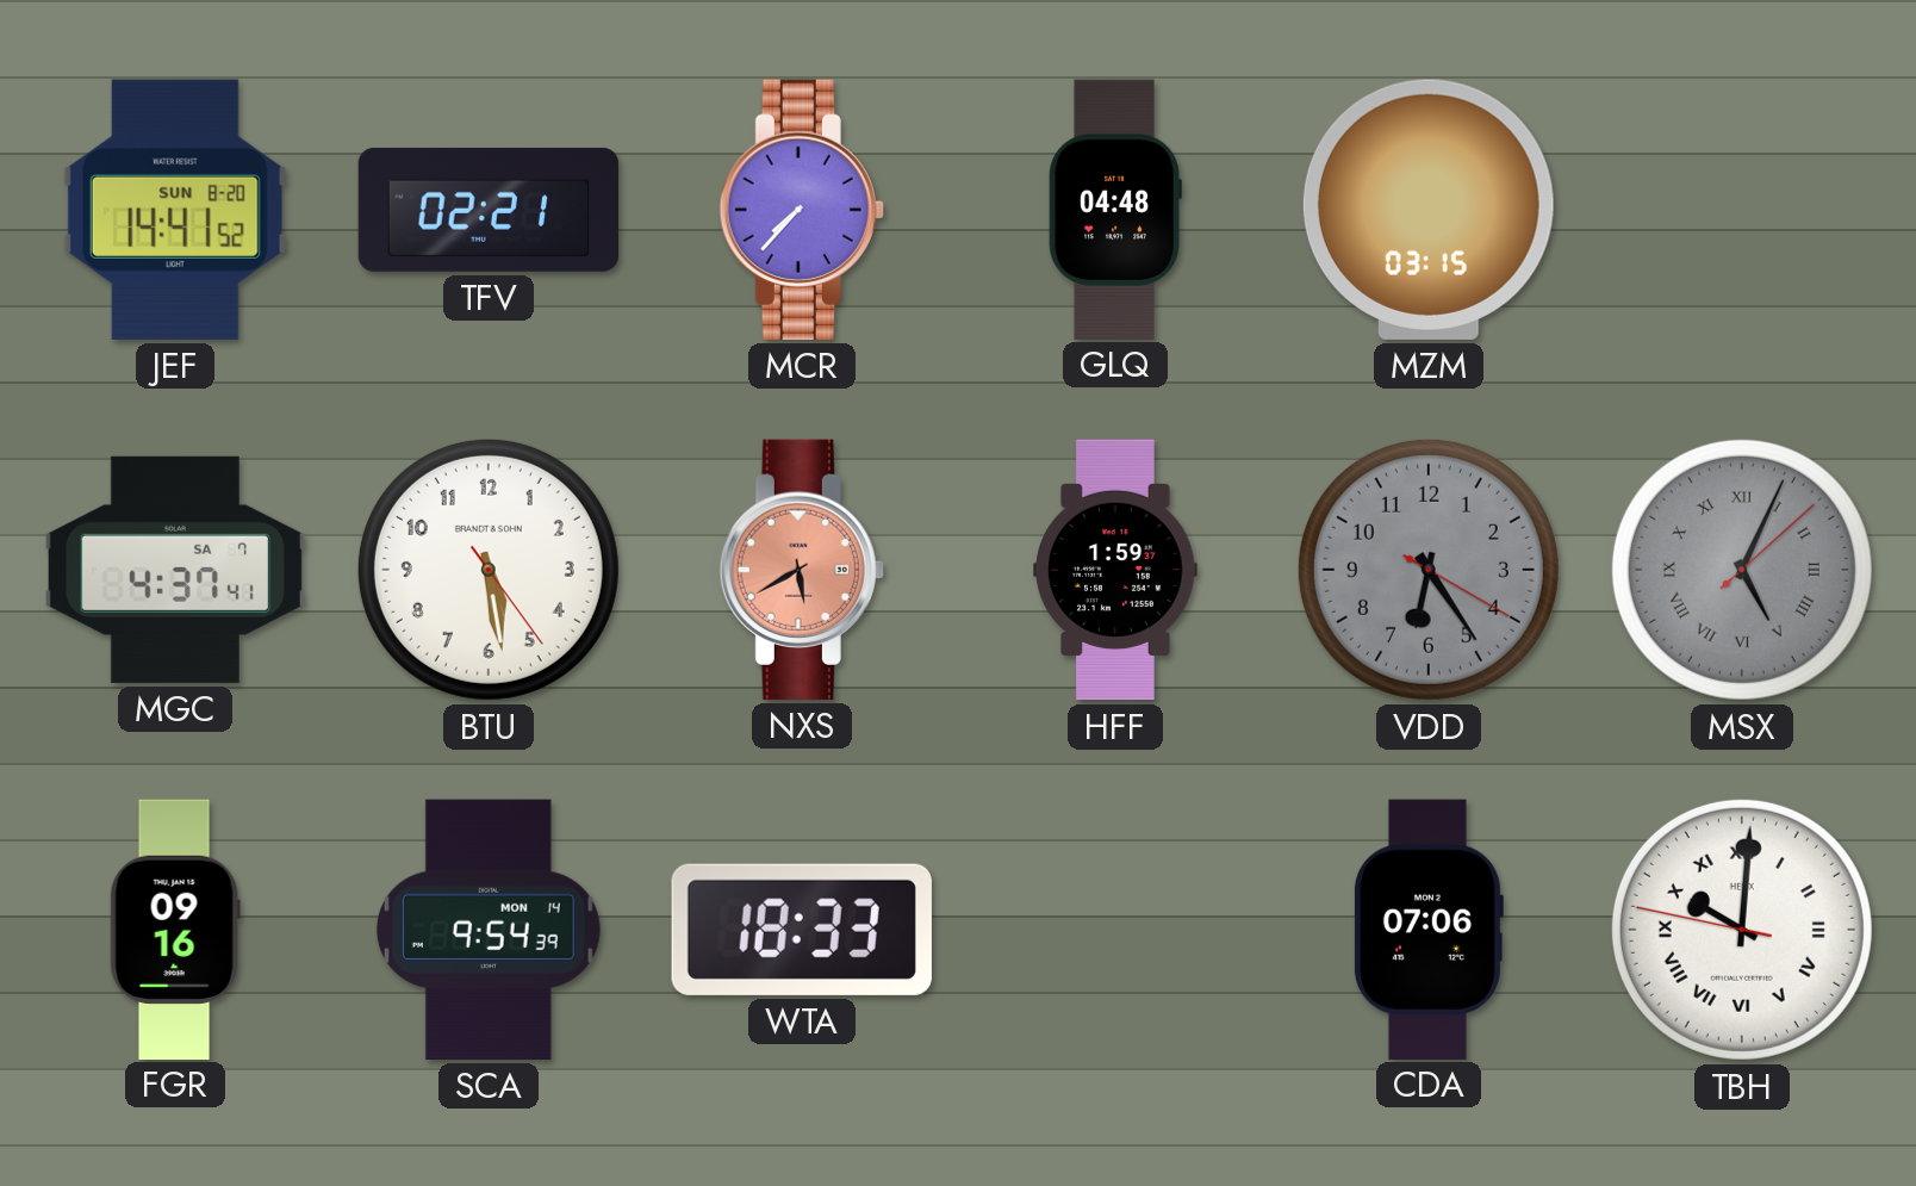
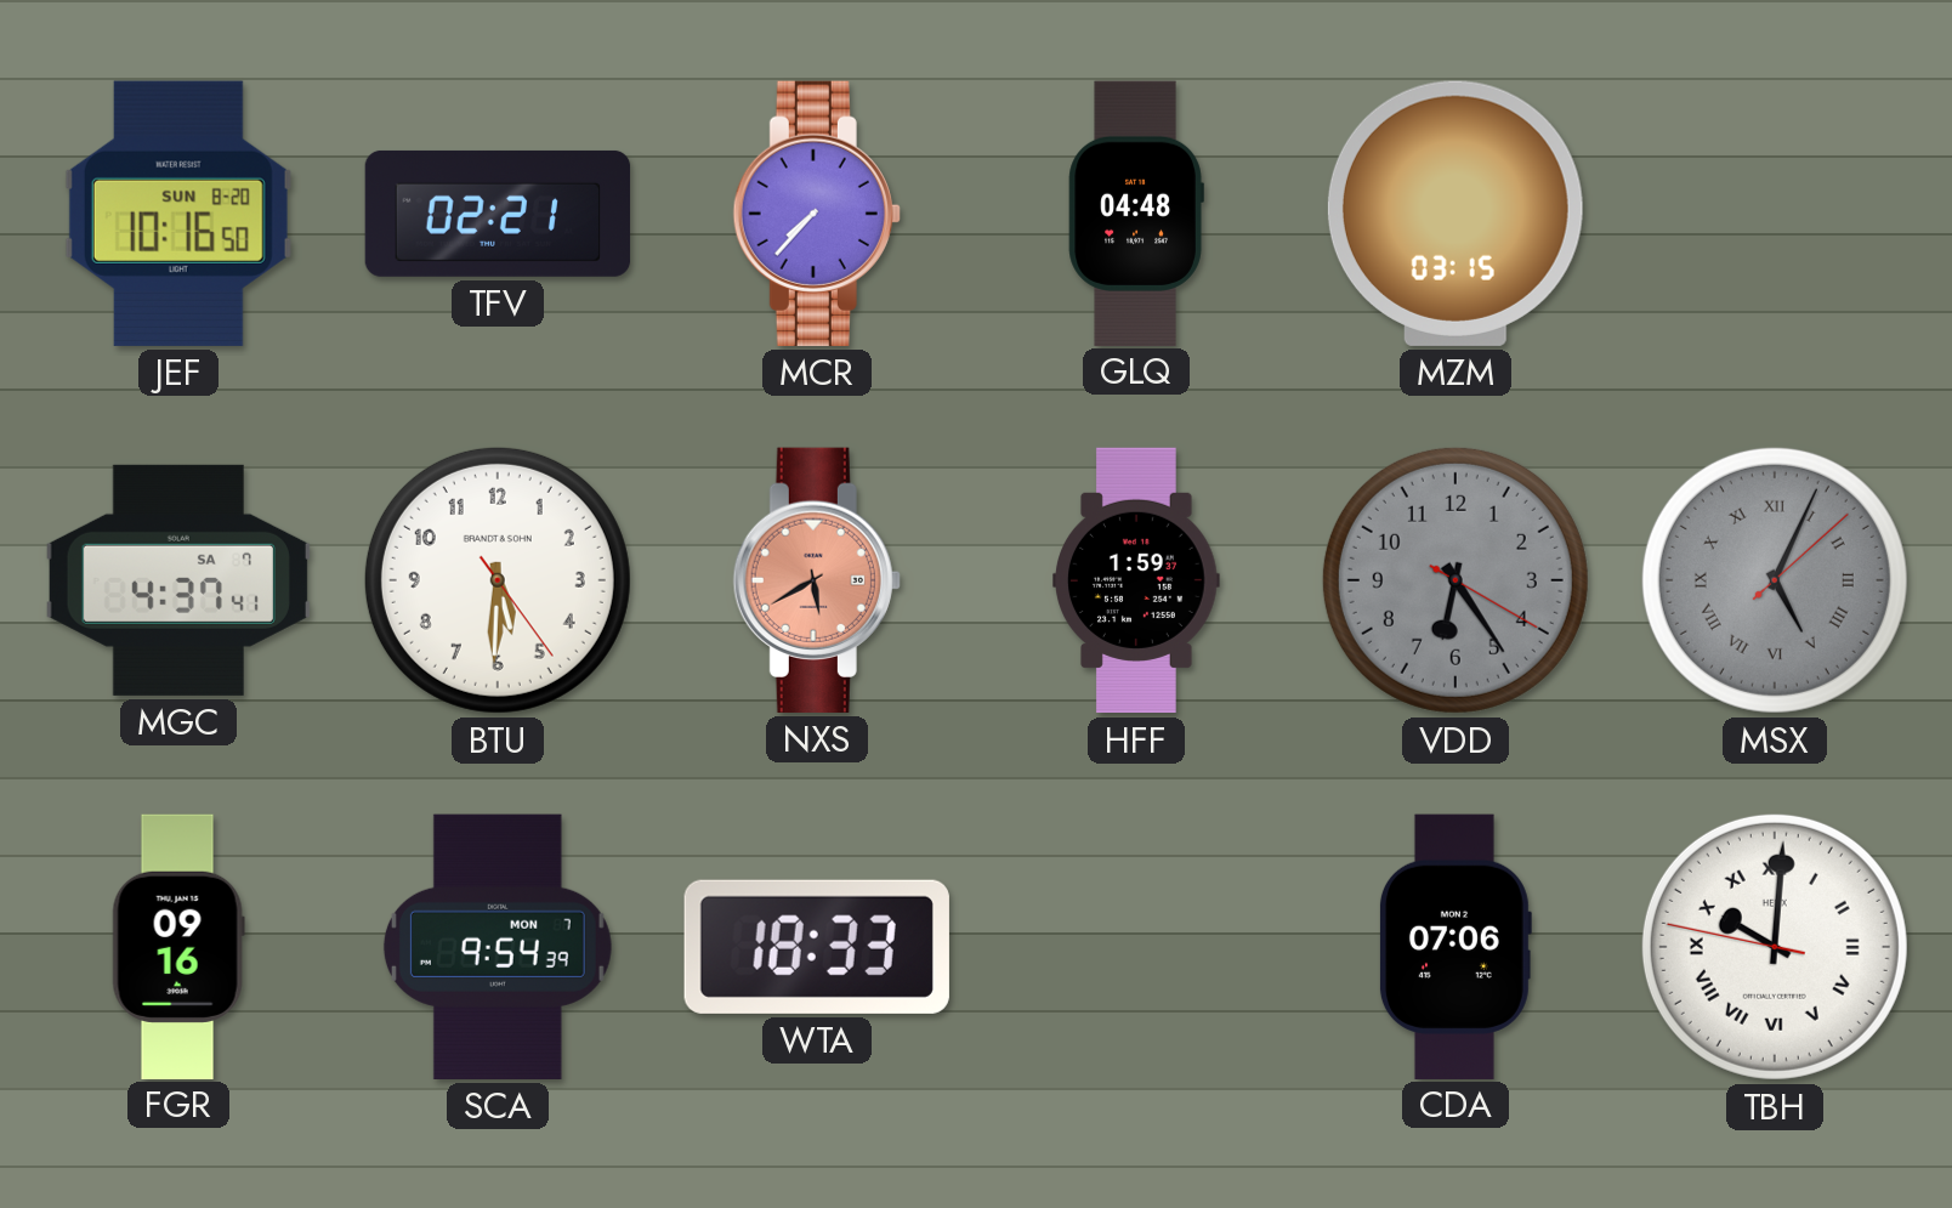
JEF: 14:41 -> 10:16 (178, 214)
BTU: 5:28 -> 5:30 (498, 580)
SCA date: MON 14 -> MON 7 (498, 947)
